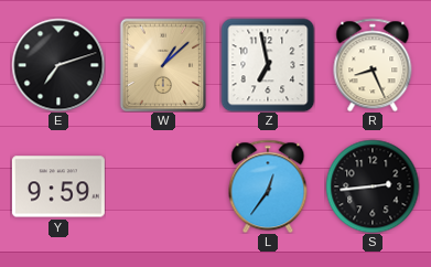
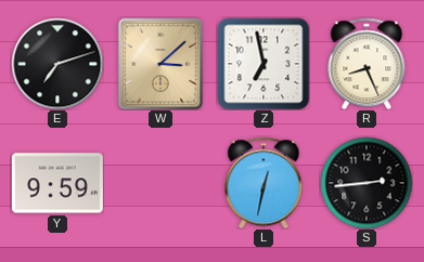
W: 1:08 -> 3:08 (160, 64)
L: 12:36 -> 12:32 (264, 183)
